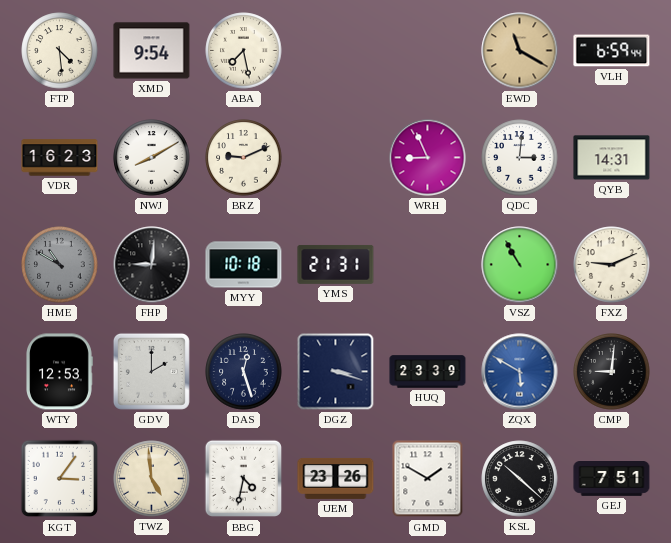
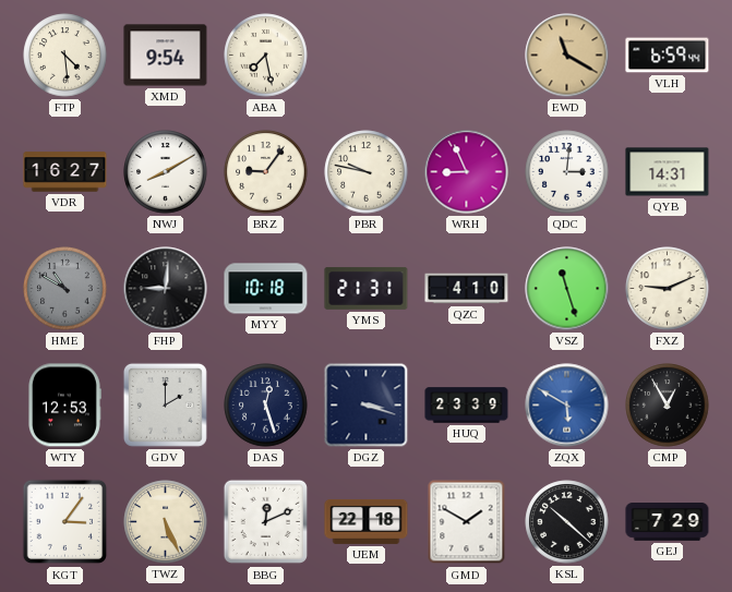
VDR: 16:23 -> 16:27 (65, 172)
BRZ: 9:11 -> 9:06 (266, 172)
PBR: none -> 9:47 (367, 172)
QZC: none -> 4:10 (467, 289)
VSZ: 10:55 -> 11:27 (567, 289)
CMP: 9:01 -> 12:55 (668, 406)
TWZ: 4:59 -> 5:26 (166, 522)
BBG: 4:32 -> 12:11 (266, 522)
UEM: 23:26 -> 22:18 (367, 521)
GEJ: 7:51 -> 7:29 (668, 522)
